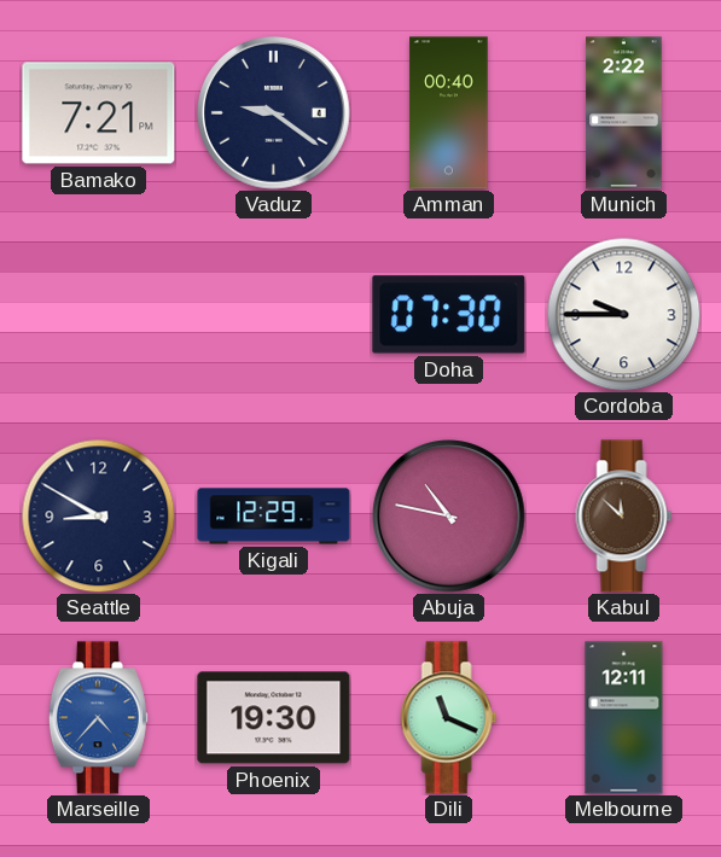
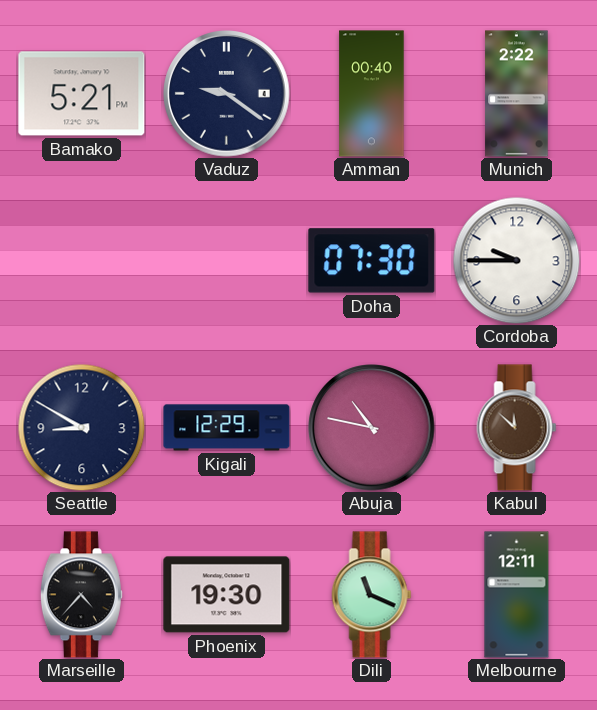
Bamako: 7:21 -> 5:21 (82, 94)
Marseille dial: blue -> black (81, 595)
